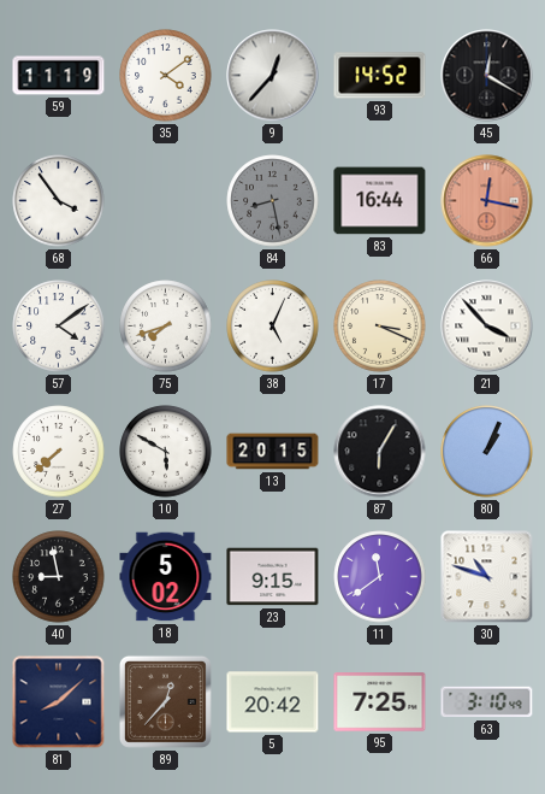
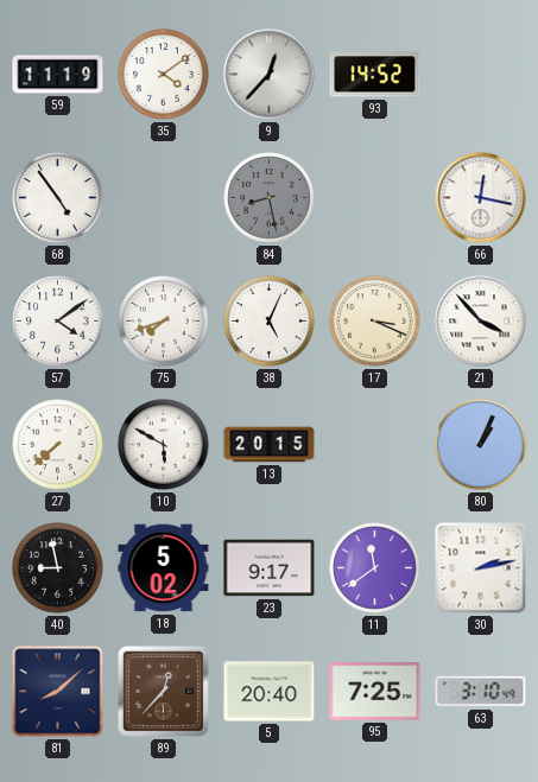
45: 12:20 -> none (487, 76)
68: 3:54 -> 4:54 (58, 198)
83: 16:44 -> none (380, 201)
66 dial: salmon -> white (481, 198)
87: 6:05 -> none (380, 452)
23: 9:15 -> 9:17 (270, 568)
30: 10:48 -> 2:13 (481, 568)
5: 20:42 -> 20:40 (270, 692)
